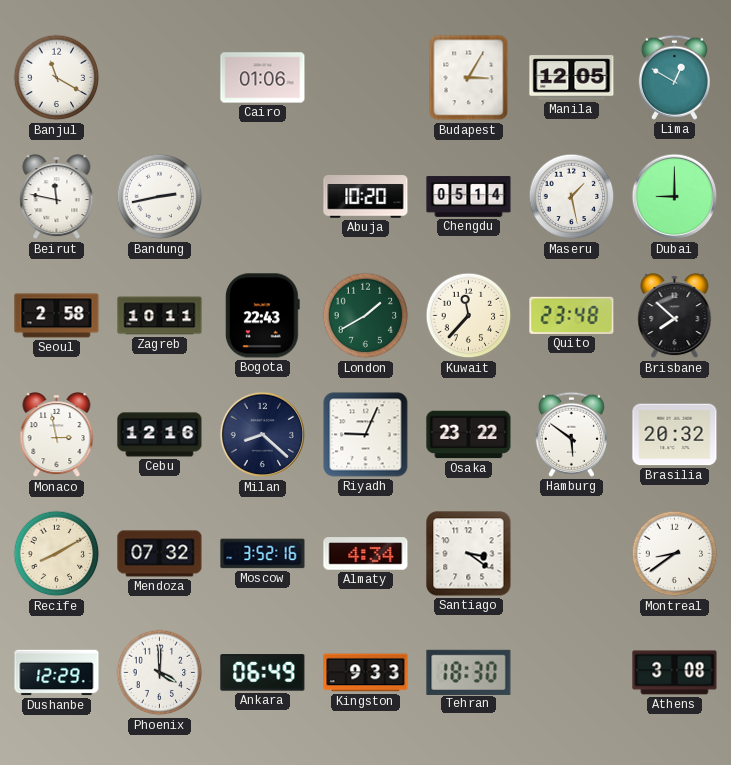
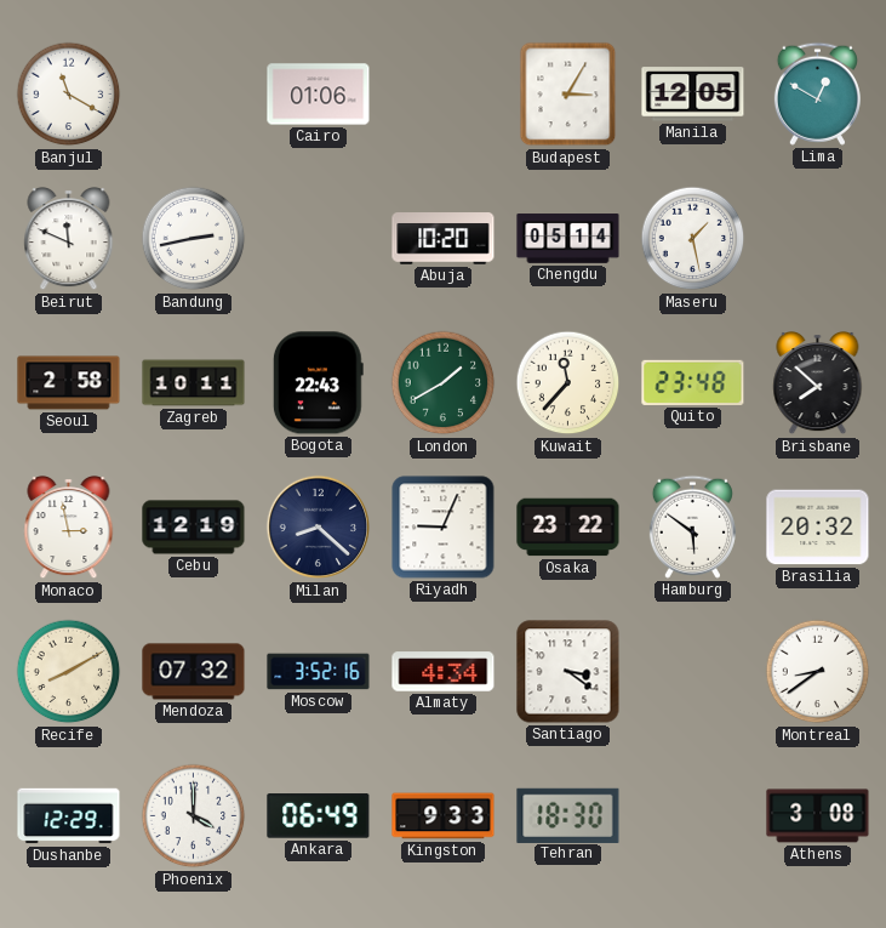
Beirut: 11:47 -> 11:49 (69, 240)
Dubai: 9:00 -> none (675, 197)
Cebu: 12:16 -> 12:19 (194, 528)
